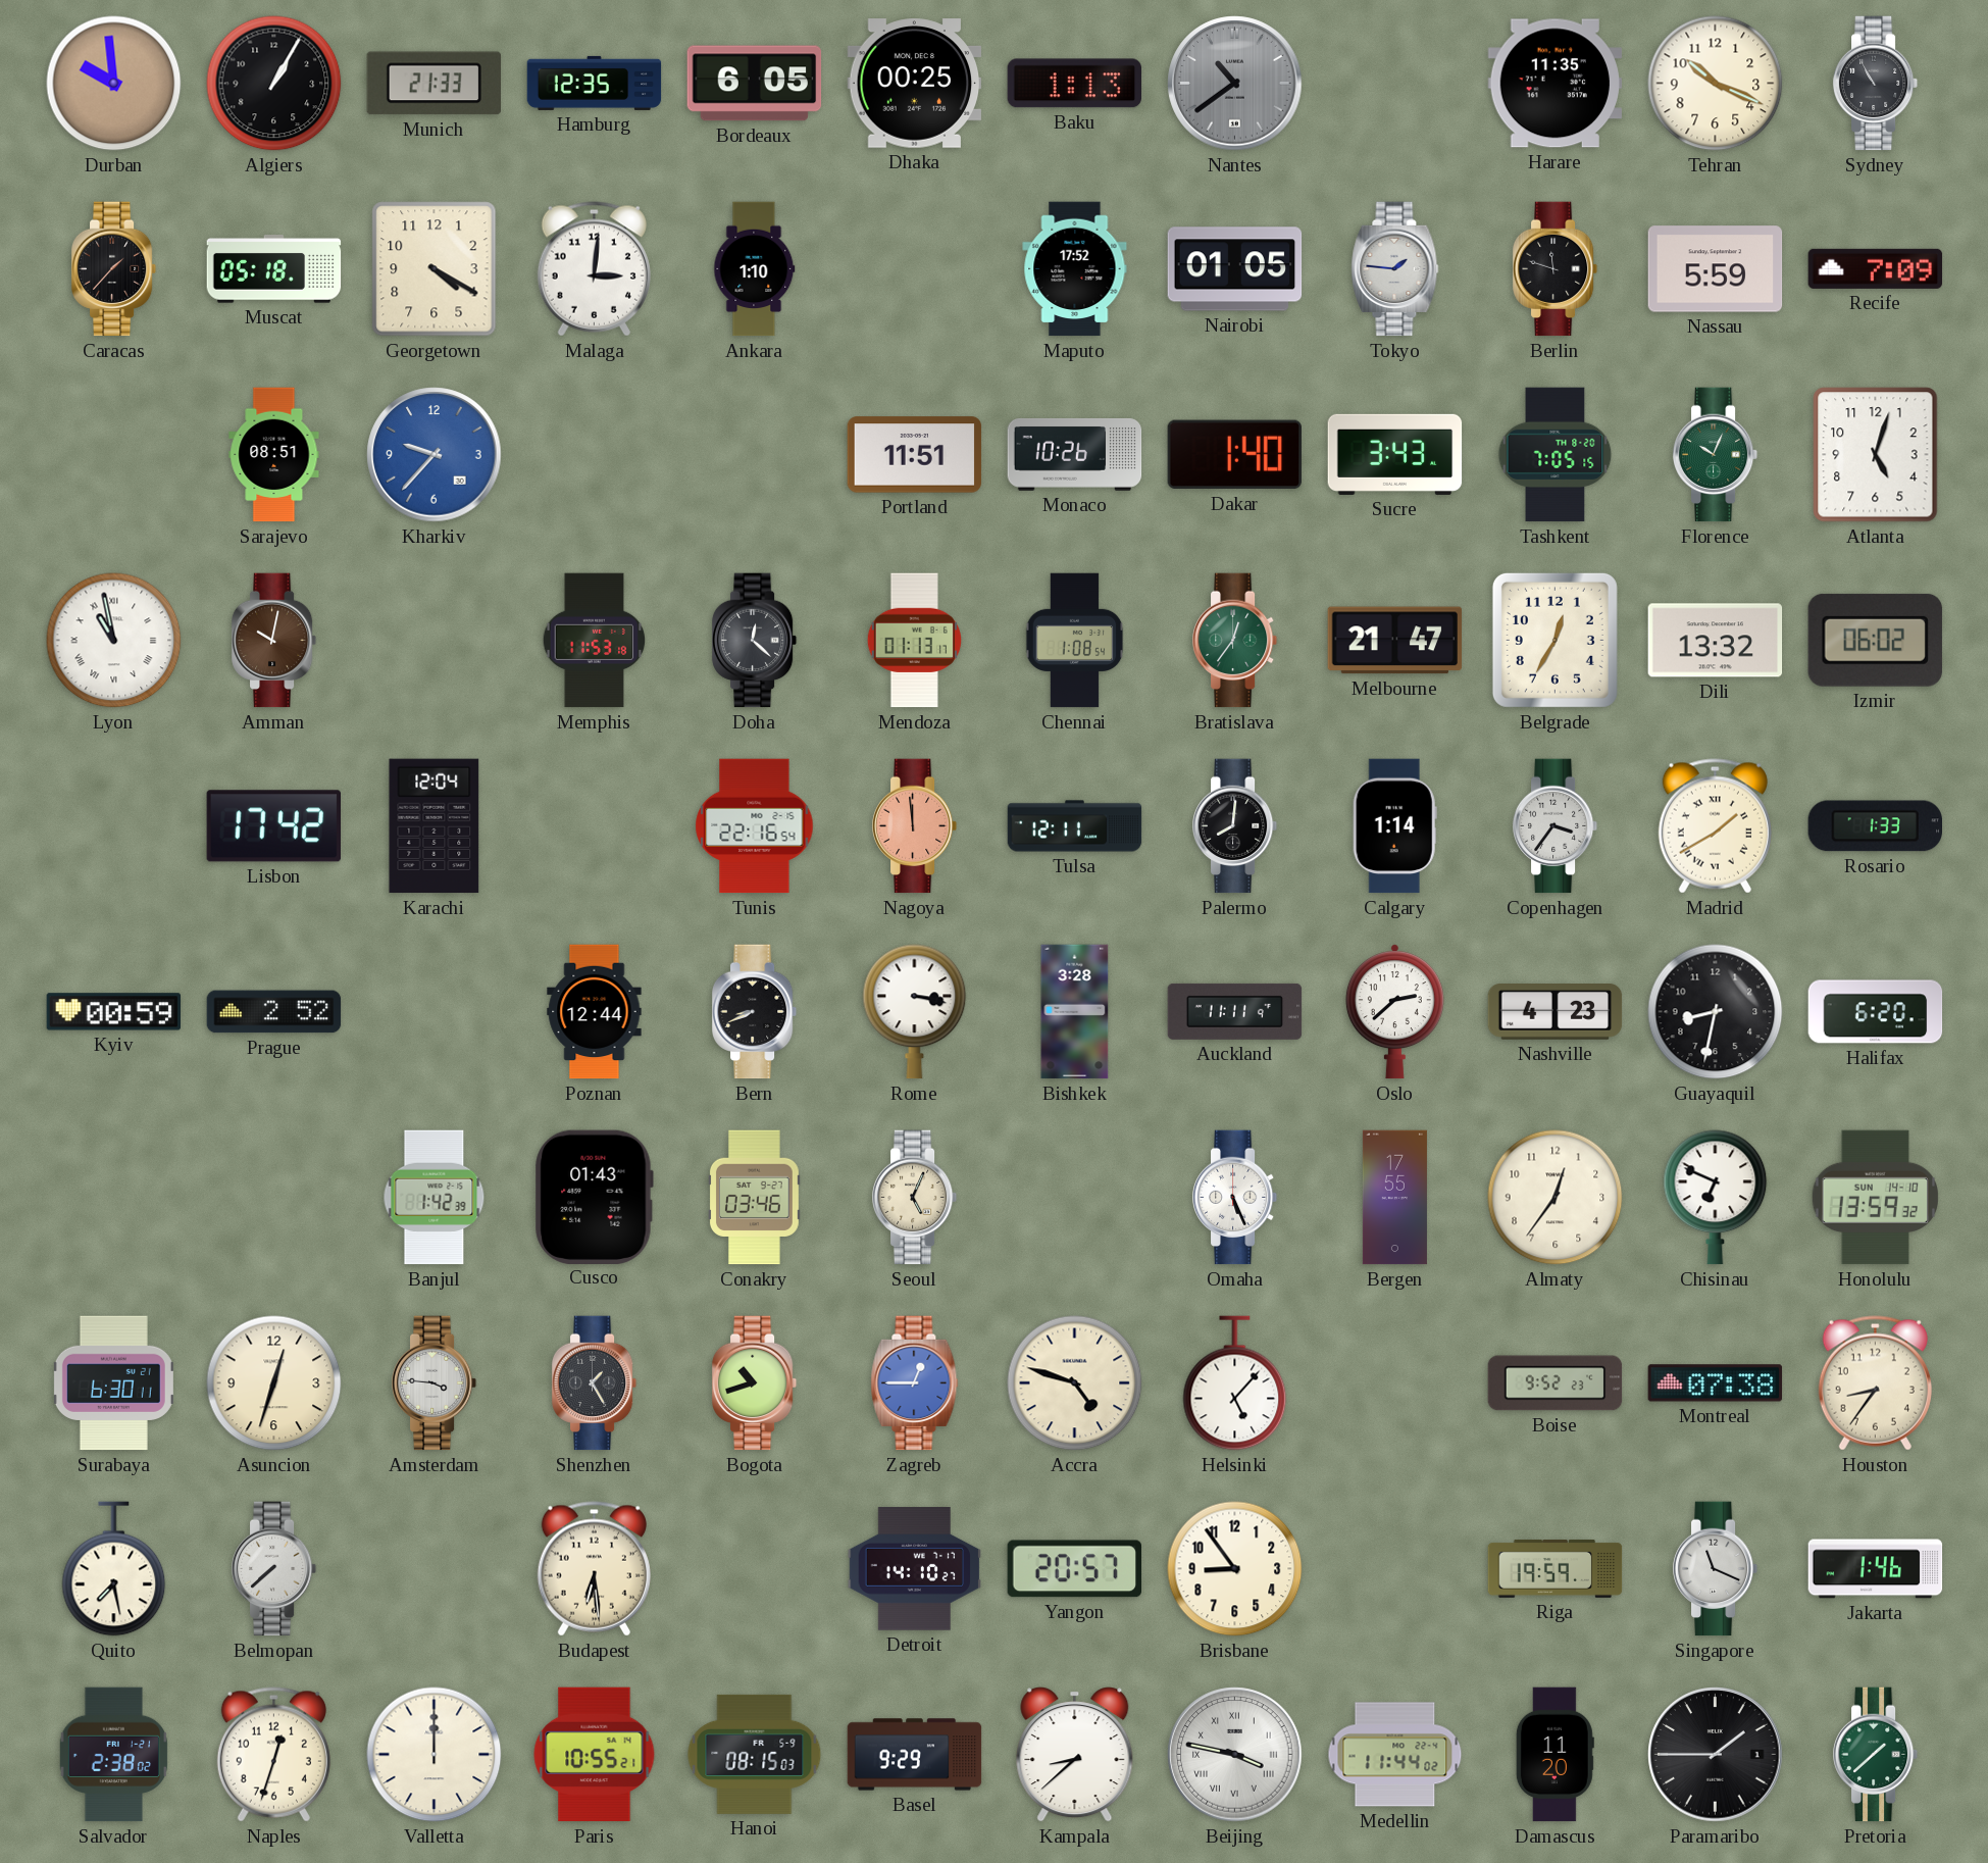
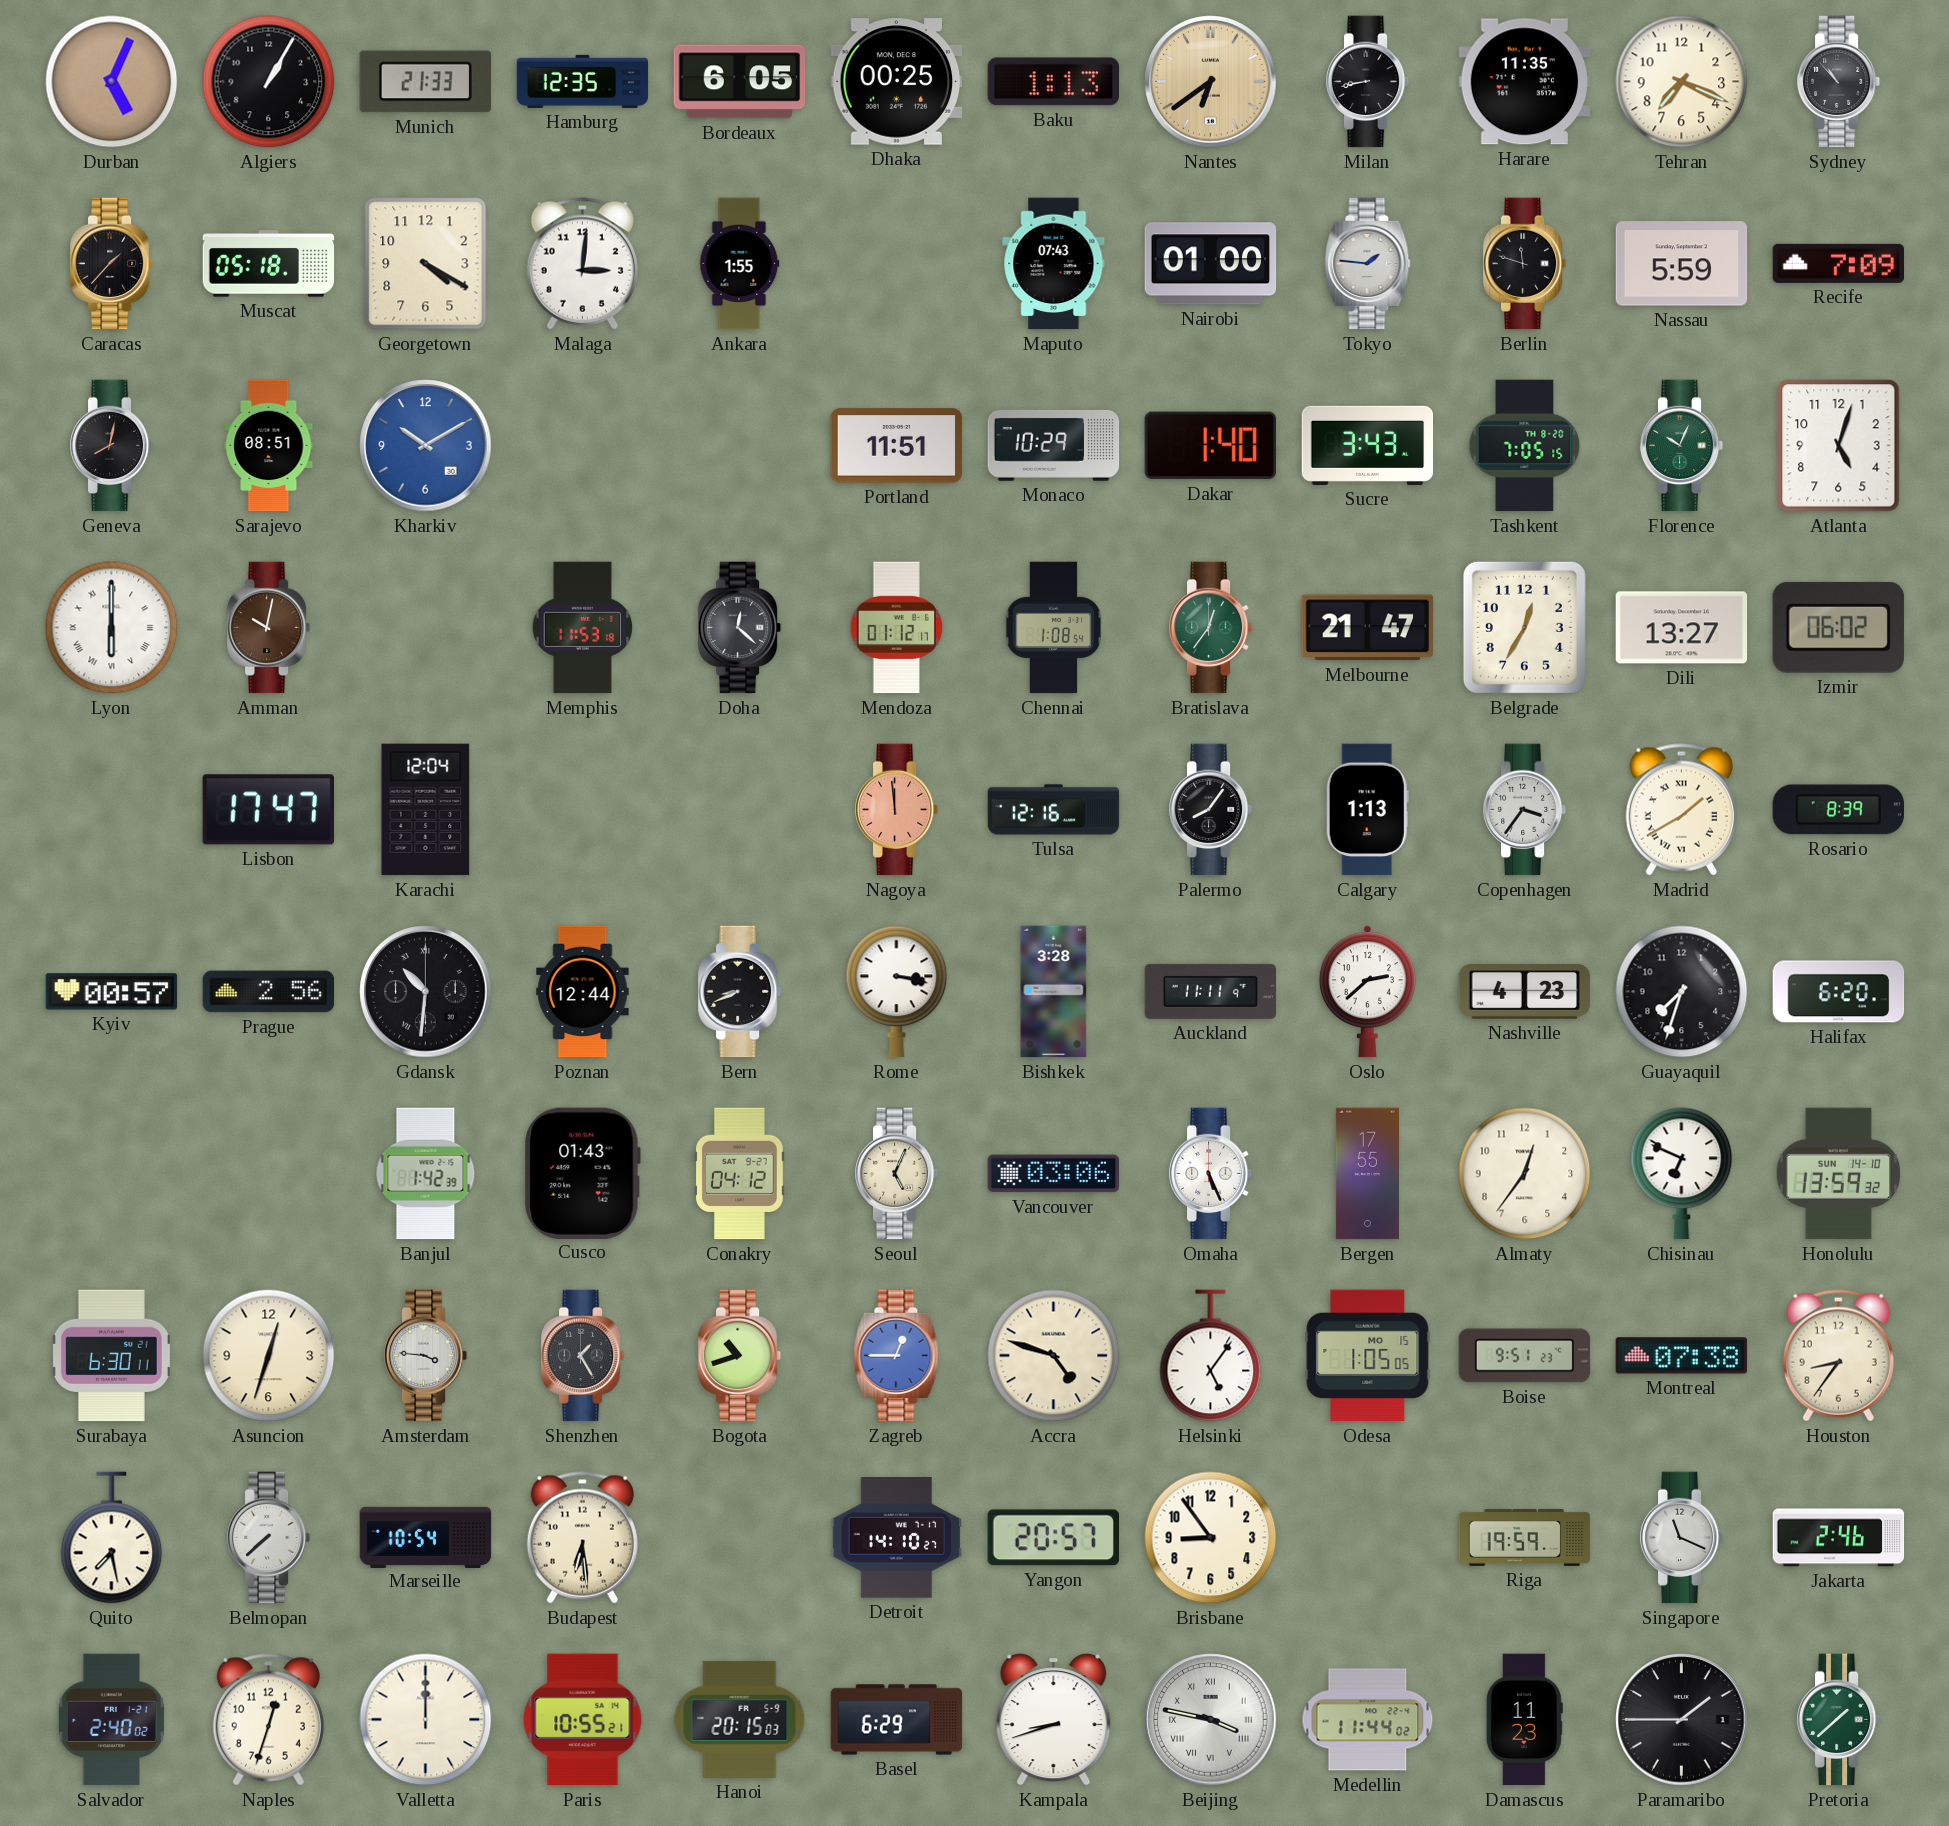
Durban: 9:59 -> 5:04 (112, 82)
Nantes: 10:39 -> 6:39 (1211, 82)
Nantes dial: grey -> champagne (1211, 82)
Milan: none -> 8:43 (1368, 82)
Tehran: 10:19 -> 7:19 (1682, 82)
Sydney: 10:55 -> 10:53 (1839, 82)
Ankara: 1:10 -> 1:55 (740, 264)
Maputo: 17:52 -> 07:43 (1054, 264)
Nairobi: 01:05 -> 01:00 (1211, 264)
Geneva: none -> 8:02 (112, 446)
Kharkiv: 9:37 -> 10:10 (426, 446)
Monaco: 10:26 -> 10:29 (1054, 445)
Lyon: 10:58 -> 6:00 (112, 628)
Mendoza: 01:13 -> 01:12 (896, 628)
Dili: 13:32 -> 13:27 (1682, 628)
Lisbon: 17:42 -> 17:47 (268, 810)
Tunis: 22:16 -> none (755, 826)
Tulsa: 12:11 -> 12:16 (1054, 810)
Palermo: 8:01 -> 8:06 (1211, 810)
Calgary: 1:14 -> 1:13 (1367, 810)
Rosario: 1:33 -> 8:39 (1838, 810)
Kyiv: 00:59 -> 00:57 (112, 992)
Prague: 2:52 -> 2:56 (269, 992)
Gdansk: none -> 10:31 (426, 992)
Guayaquil: 8:32 -> 7:33 (1682, 992)
Conakry: 03:46 -> 04:12 (739, 1174)
Vancouver: none -> 03:06 (1054, 1174)
Helsinki: 5:07 -> 5:06 (1211, 1356)
Odesa: none -> 1:05 (1368, 1356)
Boise: 9:52 -> 9:51 (1525, 1356)
Marseille: none -> 10:54 (426, 1537)
Jakarta: 1:46 -> 2:46 (1839, 1538)
Salvador: 2:38 -> 2:40 (111, 1720)
Hanoi: 08:15 -> 20:15 (740, 1719)
Basel: 9:29 -> 6:29 (897, 1720)
Kampala: 8:38 -> 8:42 (1054, 1720)
Damascus: 11:20 -> 11:23 (1524, 1720)
